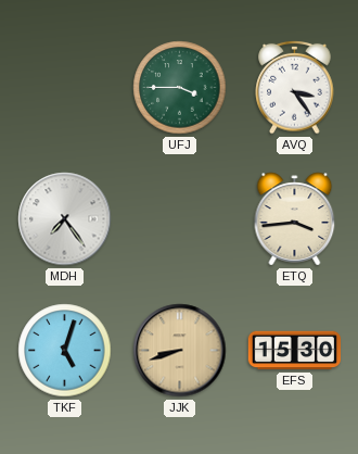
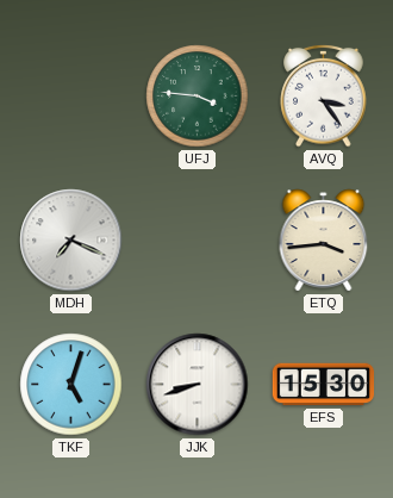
UFJ: 3:45 -> 3:46 (198, 97)
MDH: 7:24 -> 7:19 (71, 241)
JJK dial: champagne -> white (198, 385)
